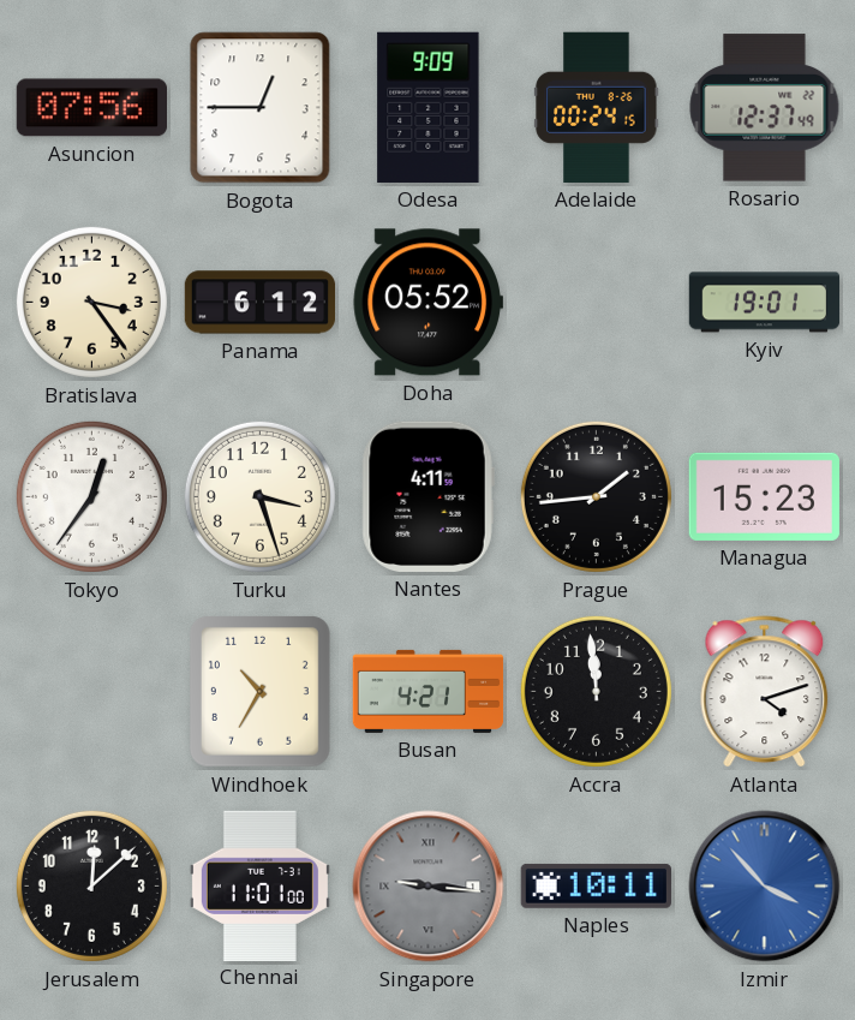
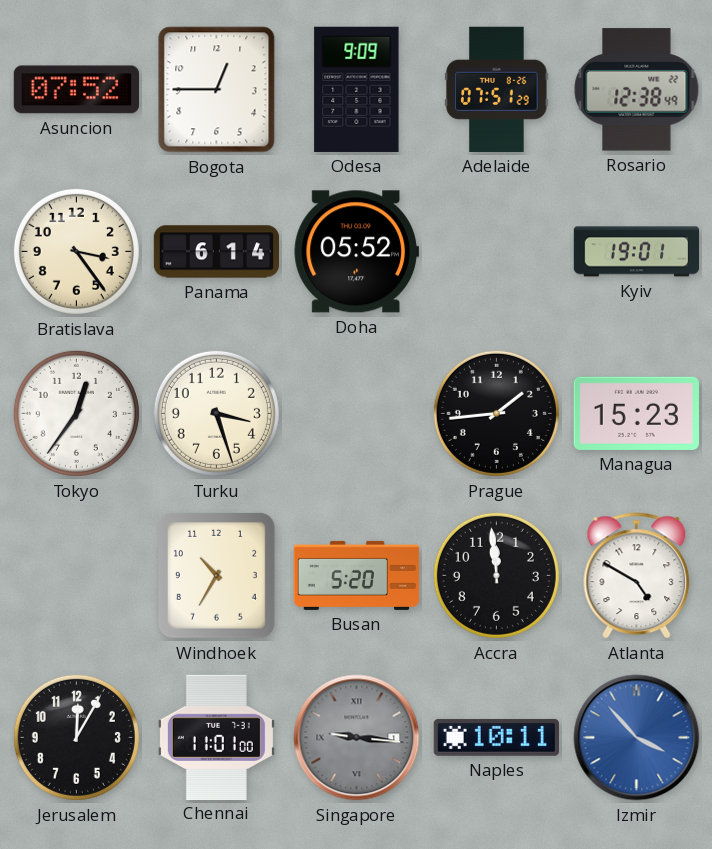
Asuncion: 07:56 -> 07:52 (76, 90)
Adelaide: 00:24 -> 07:51 (497, 89)
Rosario: 12:37 -> 12:38 (637, 90)
Panama: 6:12 -> 6:14 (217, 252)
Nantes: 4:11 -> none (427, 496)
Busan: 4:21 -> 5:20 (357, 575)
Atlanta: 4:12 -> 4:50 (637, 576)
Jerusalem: 12:08 -> 12:05 (76, 737)
